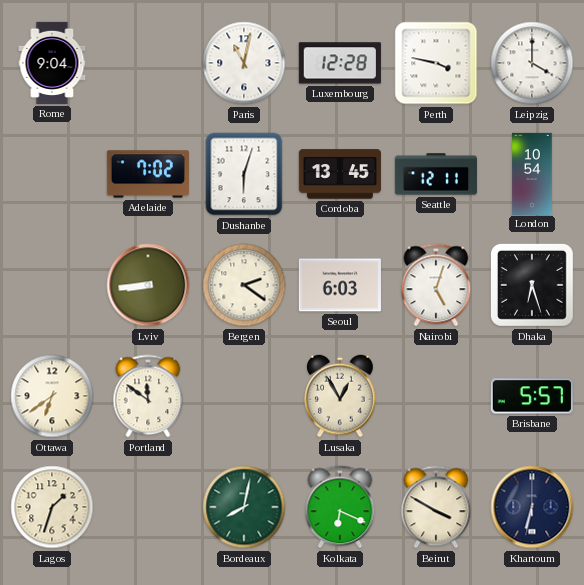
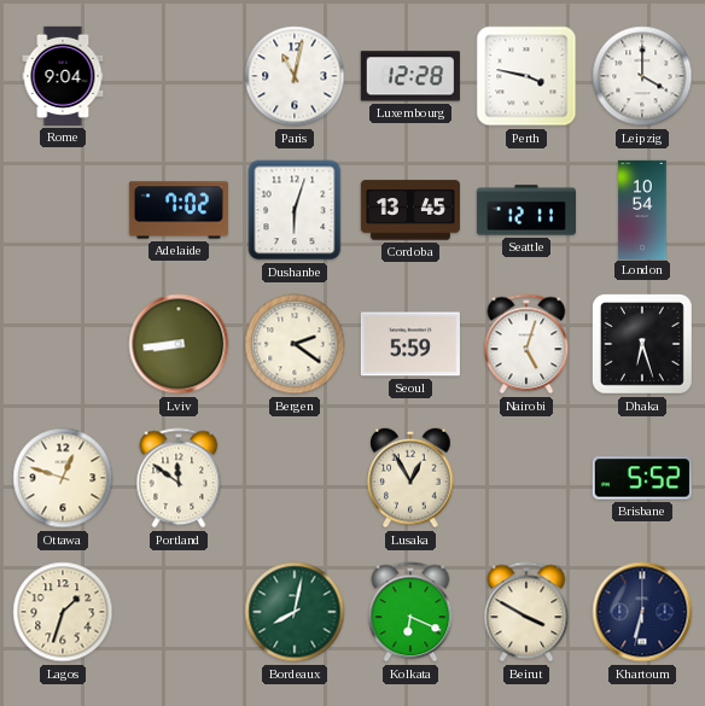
Seoul: 6:03 -> 5:59 (410, 344)
Ottawa: 6:39 -> 12:48 (63, 478)
Brisbane: 5:57 -> 5:52 (642, 478)
